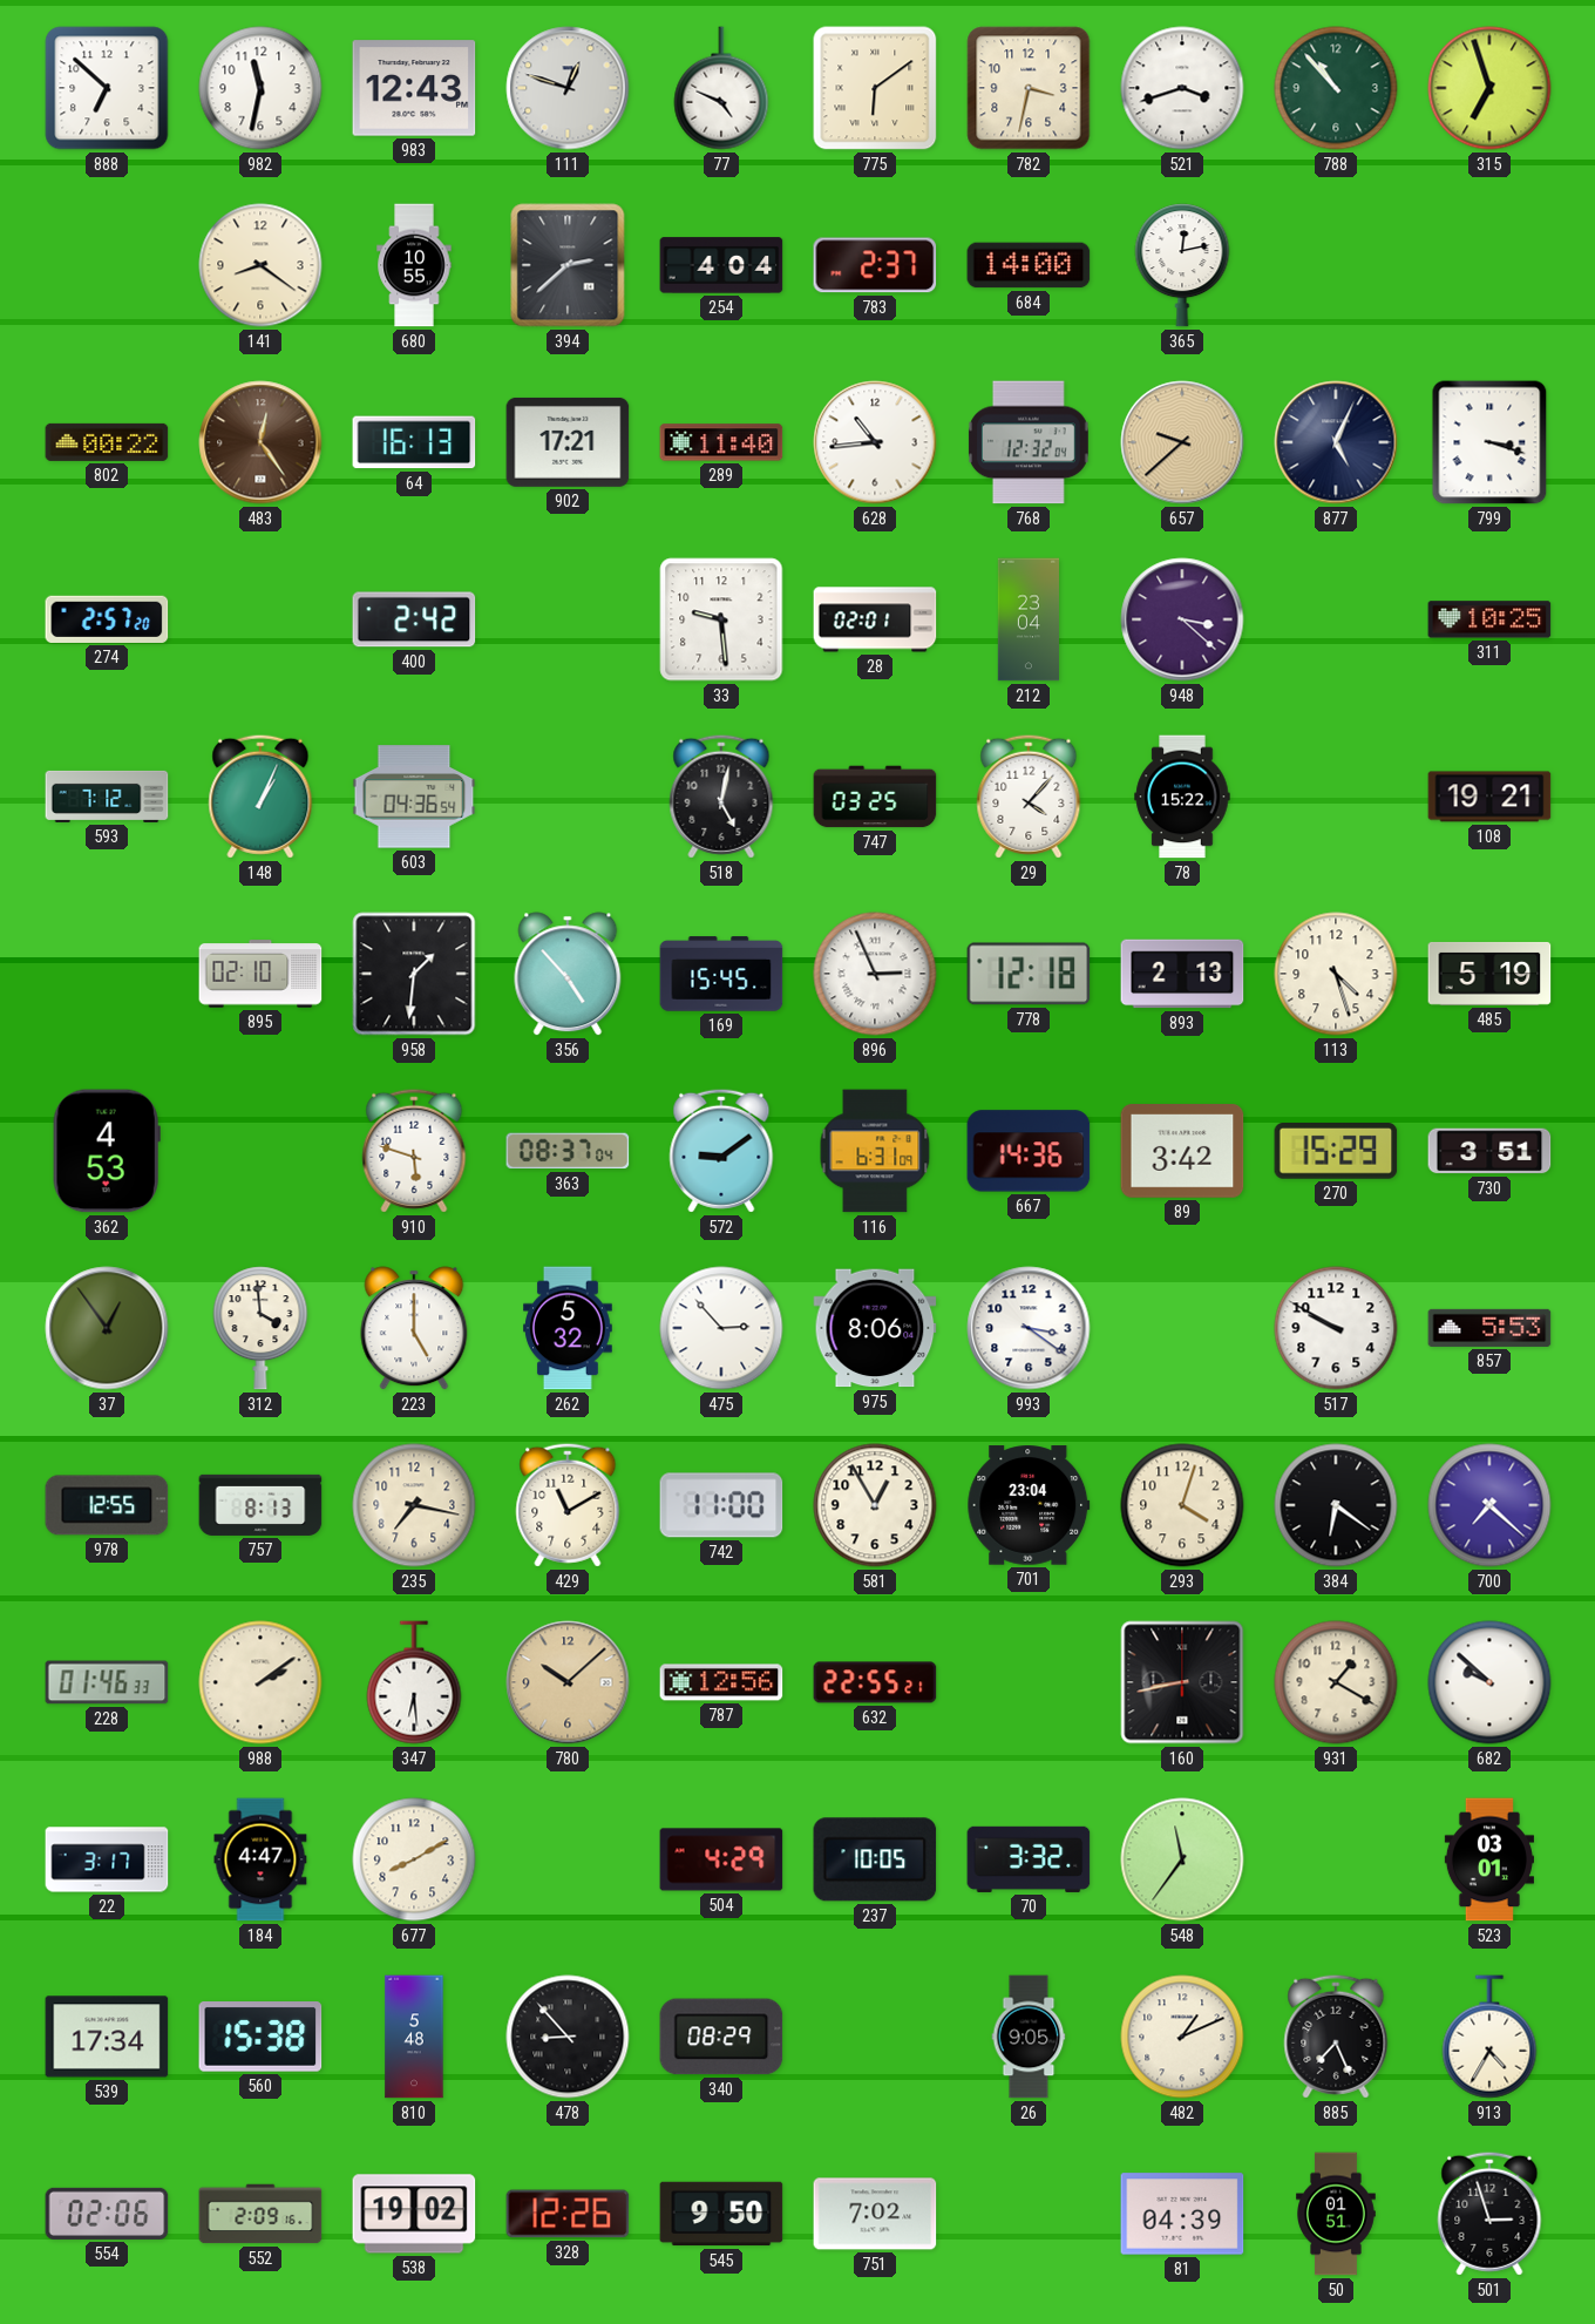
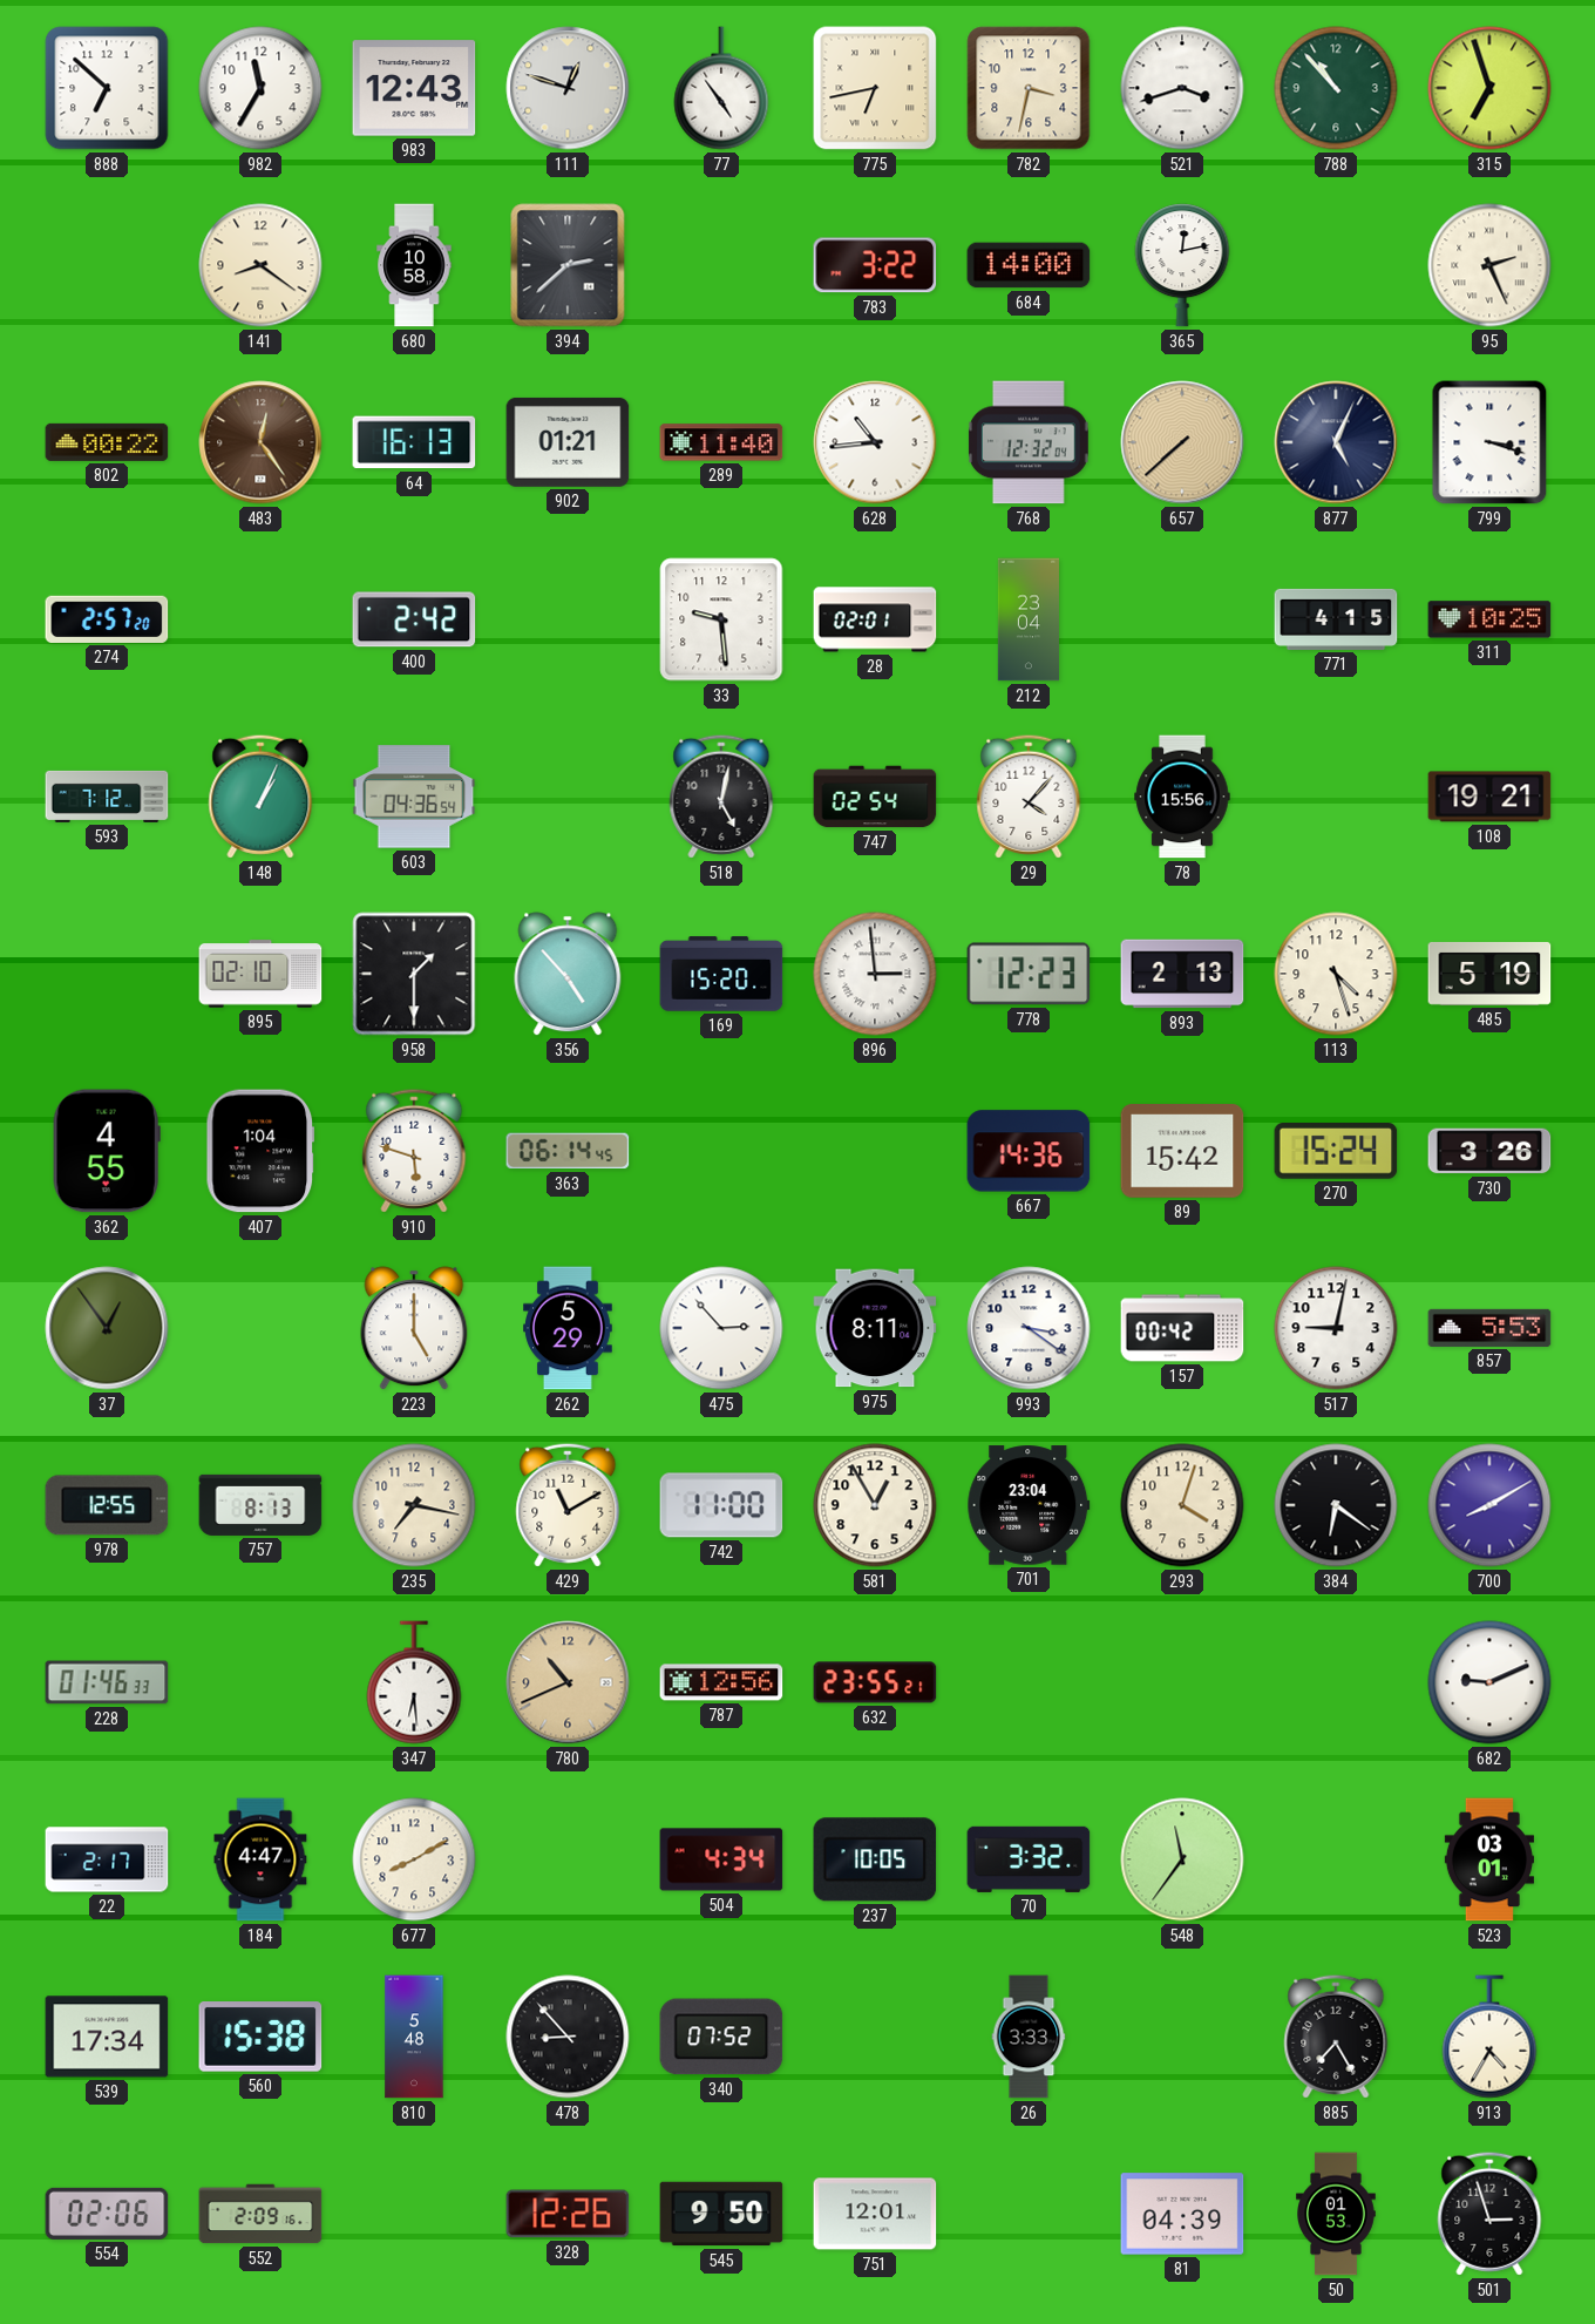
982: 11:32 -> 11:35 (260, 88)
77: 4:49 -> 4:54 (721, 88)
775: 6:09 -> 6:43 (875, 88)
680: 10:55 -> 10:58 (414, 265)
254: 4:04 -> none (721, 265)
783: 2:37 -> 3:22 (875, 265)
95: none -> 2:26 (1489, 265)
902: 17:21 -> 01:21 (568, 442)
657: 9:38 -> 7:38 (1182, 442)
948: 3:22 -> none (1182, 619)
771: none -> 4:15 (1336, 619)
747: 03:25 -> 02:54 (875, 797)
78: 15:22 -> 15:56 (1182, 797)
958: 1:31 -> 1:30 (414, 974)
169: 15:45 -> 15:20 (721, 974)
896: 2:56 -> 2:59 (875, 974)
778: 12:18 -> 12:23 (1029, 974)
362: 4:53 -> 4:55 (107, 1151)
407: none -> 1:04 (259, 1151)
363: 08:37 -> 06:14 (568, 1151)
572: 9:09 -> none (721, 1151)
116: 6:31 -> none (875, 1151)
89: 3:42 -> 15:42 (1182, 1152)
270: 15:29 -> 15:24 (1336, 1152)
730: 3:51 -> 3:26 (1489, 1151)
312: 3:59 -> none (260, 1328)
262: 5:32 -> 5:29 (569, 1328)
975: 8:06 -> 8:11 (875, 1328)
157: none -> 00:42 (1182, 1328)
517: 9:50 -> 9:02 (1336, 1328)
700: 7:22 -> 8:10 (1489, 1505)
988: 2:09 -> none (260, 1682)
780: 10:08 -> 10:41 (568, 1682)
632: 22:55 -> 23:55 (875, 1682)
160: 8:43 -> none (1182, 1682)
931: 1:20 -> none (1336, 1682)
682: 9:52 -> 9:11 (1489, 1682)
22: 3:17 -> 2:17 (107, 1859)
504: 4:29 -> 4:34 (721, 1859)
340: 08:29 -> 07:52 (721, 2037)
26: 9:05 -> 3:33 (1029, 2037)
482: 1:11 -> none (1182, 2037)
885: 7:26 -> 7:25 (1336, 2037)
538: 19:02 -> none (414, 2214)
751: 7:02 -> 12:01 (875, 2214)
50: 01:51 -> 01:53 (1337, 2214)
